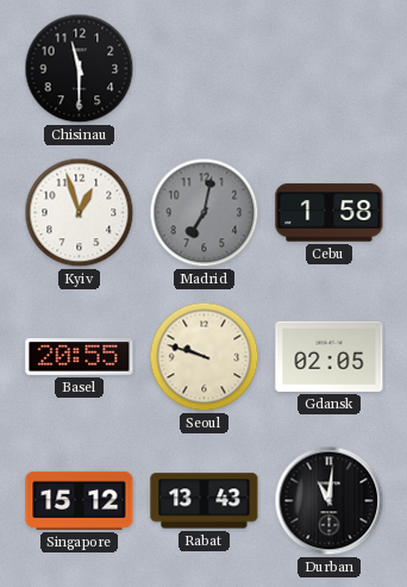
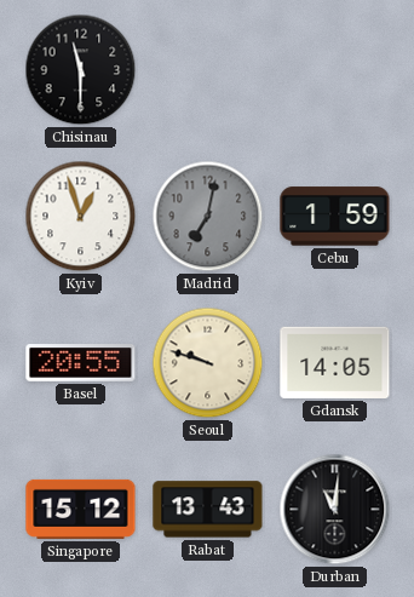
Cebu: 1:58 -> 1:59 (335, 217)
Gdansk: 02:05 -> 14:05 (335, 362)
